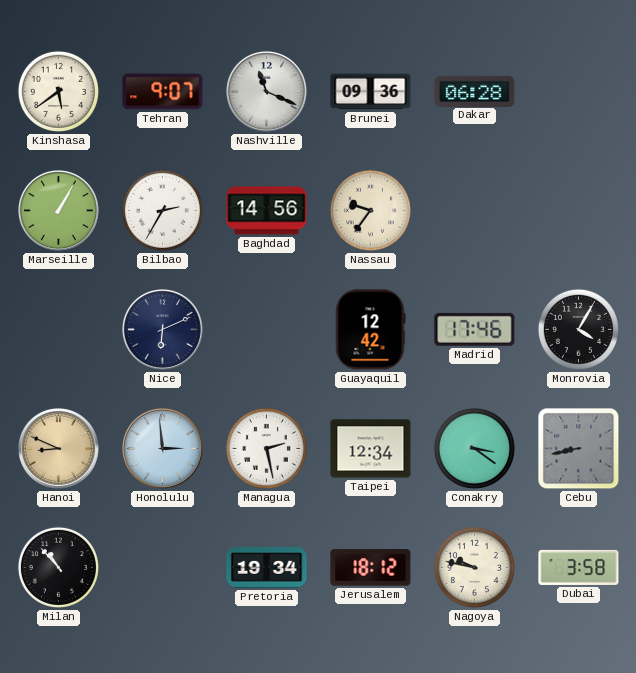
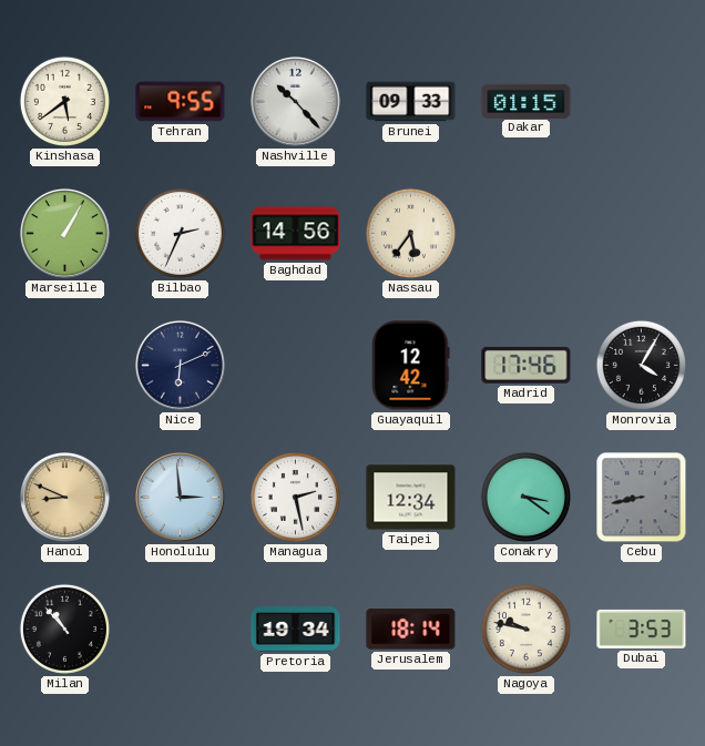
Tehran: 9:07 -> 9:55 (181, 102)
Nashville: 11:19 -> 10:23 (295, 101)
Brunei: 09:36 -> 09:33 (411, 102)
Dakar: 06:28 -> 01:15 (527, 101)
Bilbao: 2:35 -> 2:34 (180, 233)
Nassau: 9:36 -> 5:36 (410, 233)
Jerusalem: 18:12 -> 18:14 (411, 630)
Dubai: 3:58 -> 3:53 (642, 629)
